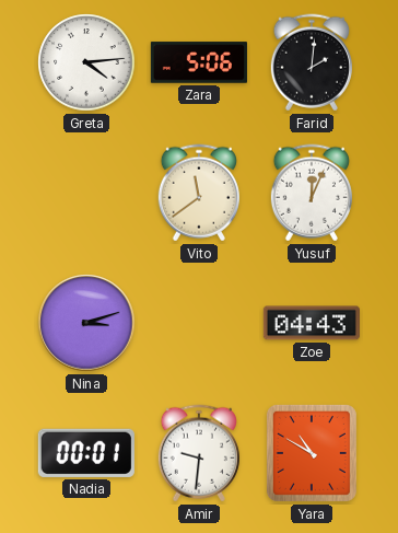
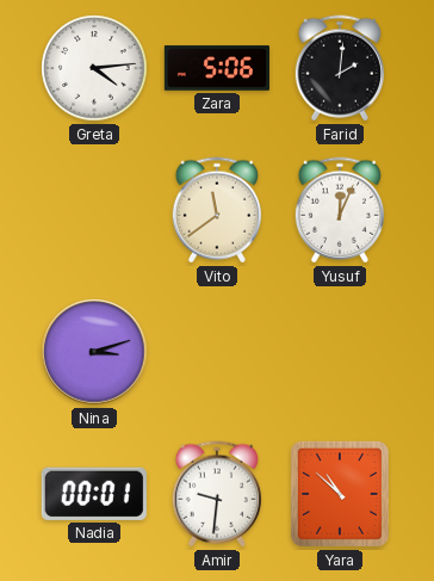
Zoe: 04:43 -> none (312, 323)
Yara: 10:50 -> 10:52 (340, 494)
